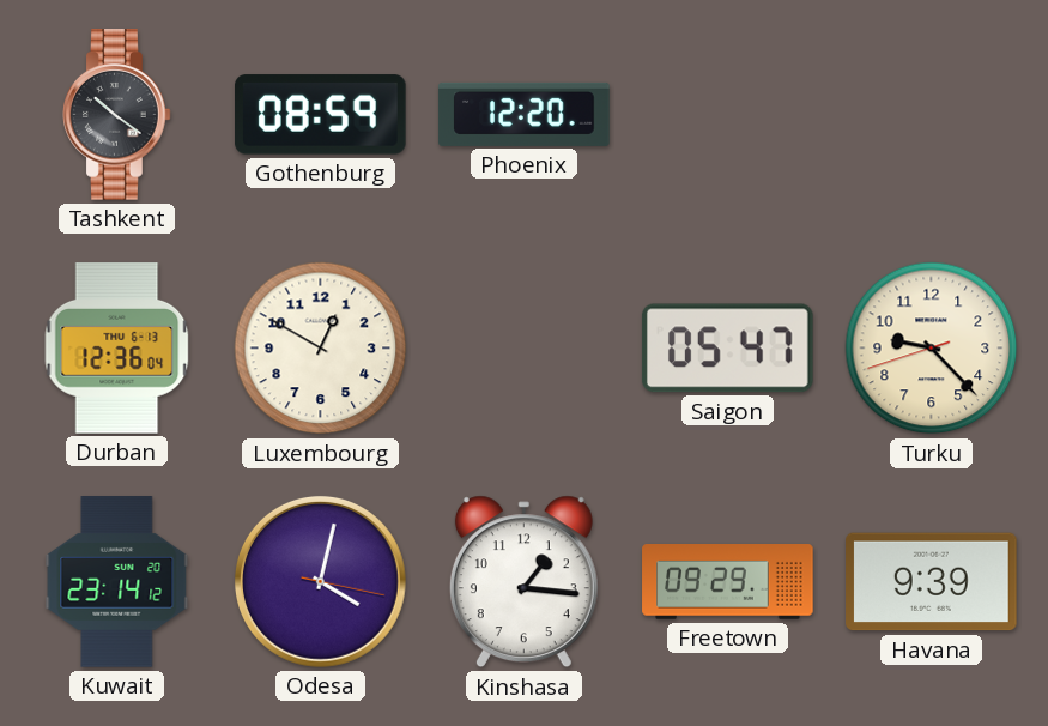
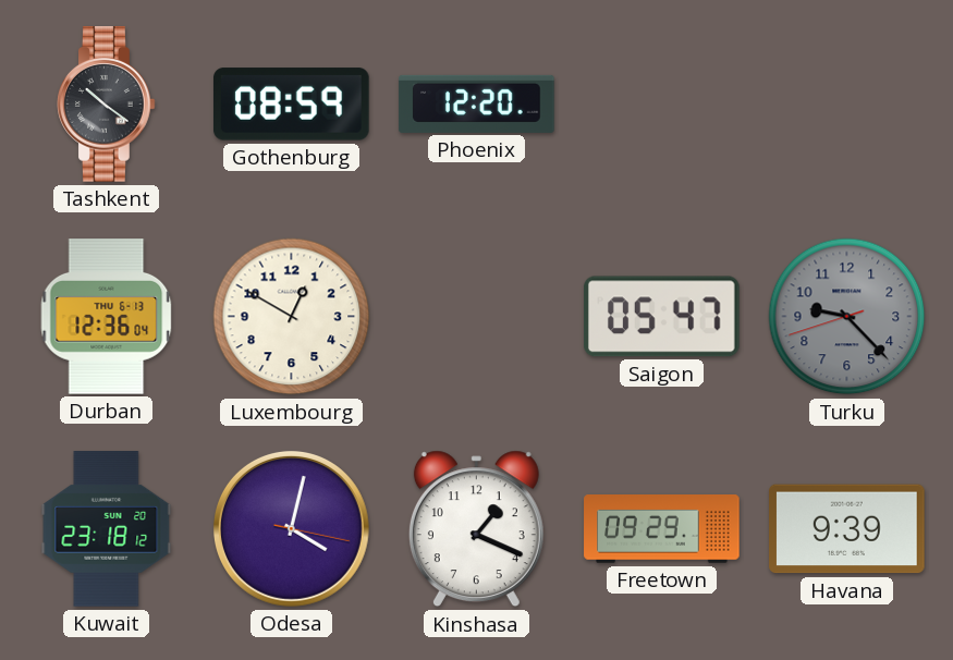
Turku dial: cream -> grey (847, 317)
Kuwait: 23:14 -> 23:18 (107, 529)
Kinshasa: 1:16 -> 1:19 (476, 529)
